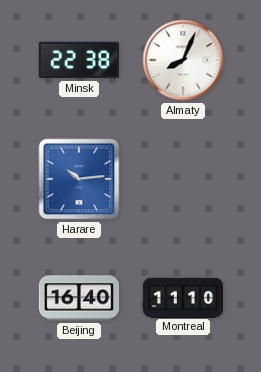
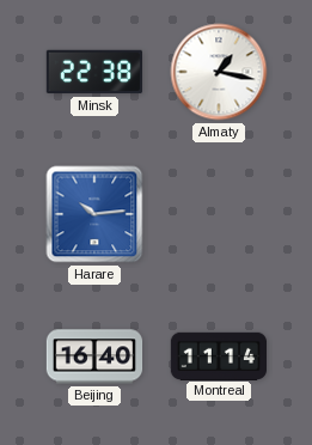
Almaty: 8:04 -> 1:17 (219, 72)
Montreal: 11:10 -> 11:14 (219, 355)
